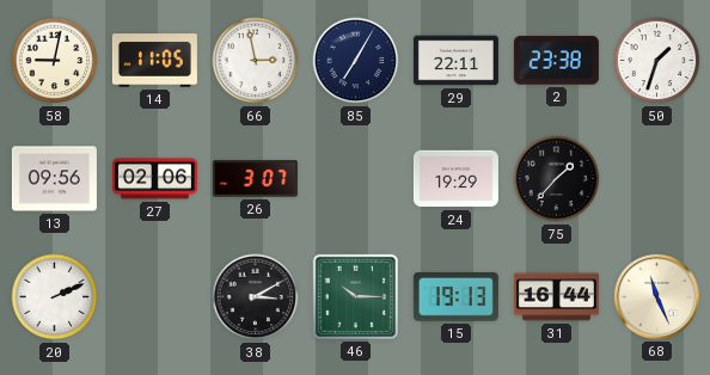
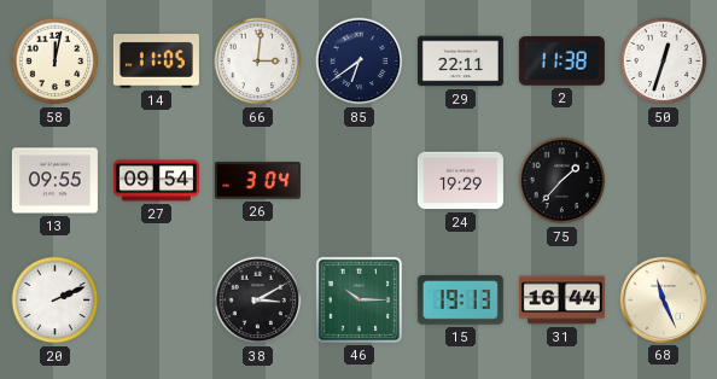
58: 9:02 -> 12:02 (56, 62)
66: 2:58 -> 3:01 (258, 62)
85: 7:05 -> 6:39 (360, 62)
2: 23:38 -> 11:38 (561, 62)
50: 1:33 -> 12:33 (664, 62)
13: 09:56 -> 09:55 (54, 181)
27: 02:06 -> 09:54 (156, 181)
26: 3:07 -> 3:04 (257, 181)
